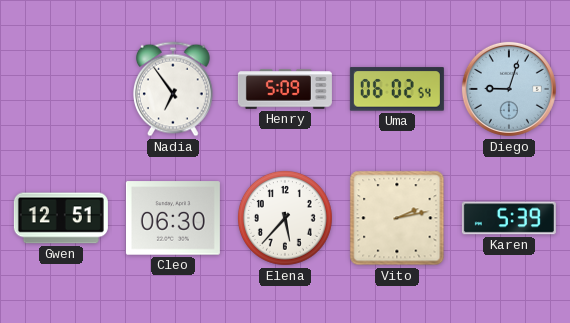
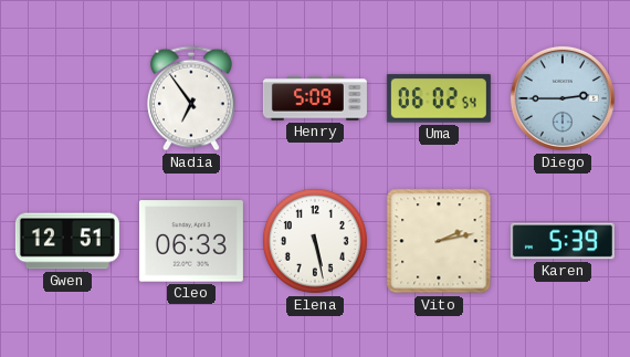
Diego: 9:03 -> 2:45 (563, 98)
Cleo: 06:30 -> 06:33 (191, 241)
Elena: 5:37 -> 5:28 (315, 241)
